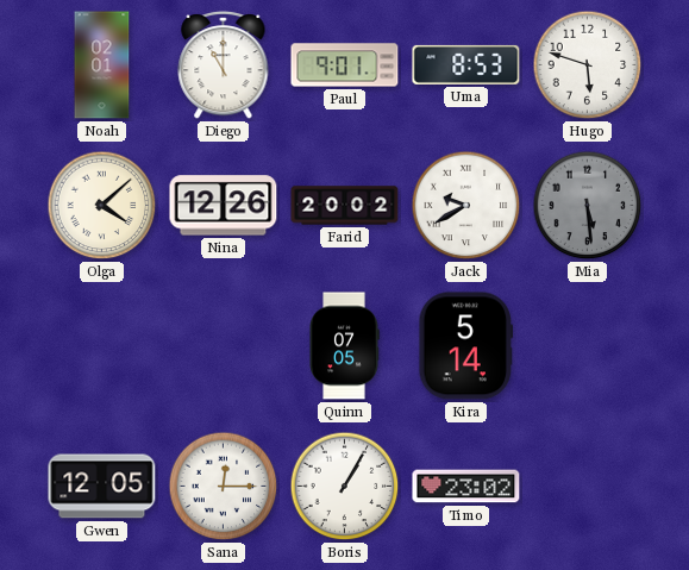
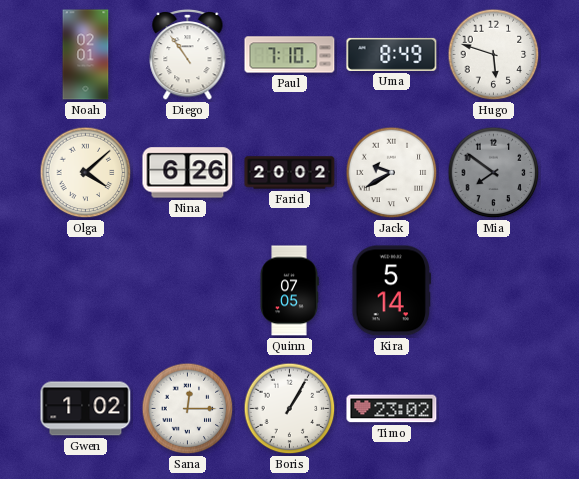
Diego: 11:00 -> 10:54 (188, 54)
Paul: 9:01 -> 7:10 (290, 55)
Uma: 8:53 -> 8:49 (392, 54)
Nina: 12:26 -> 6:26 (188, 173)
Mia: 5:29 -> 7:51 (494, 173)
Gwen: 12:05 -> 1:02 (86, 409)
